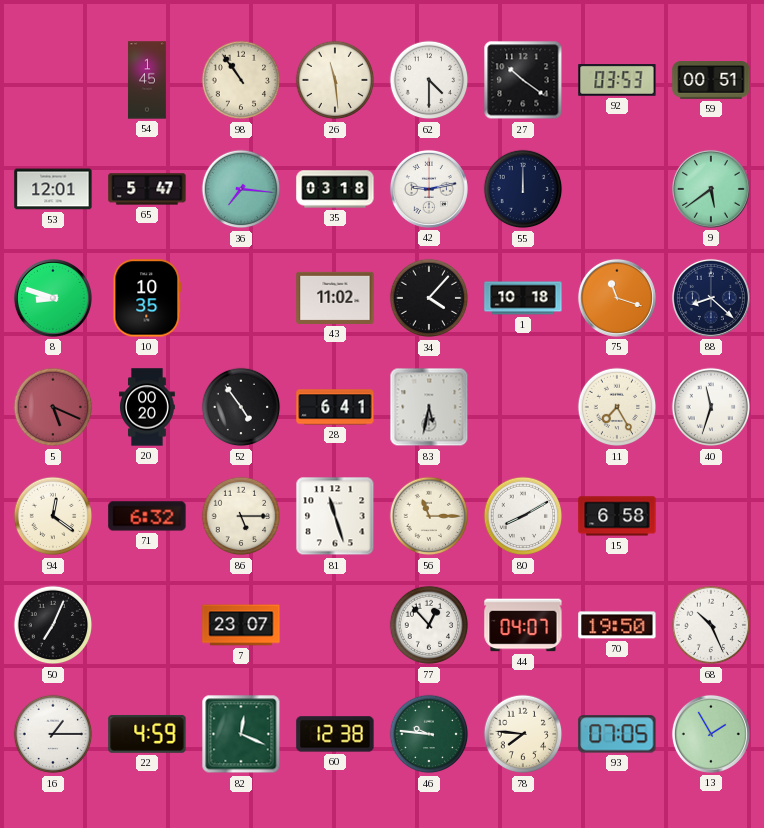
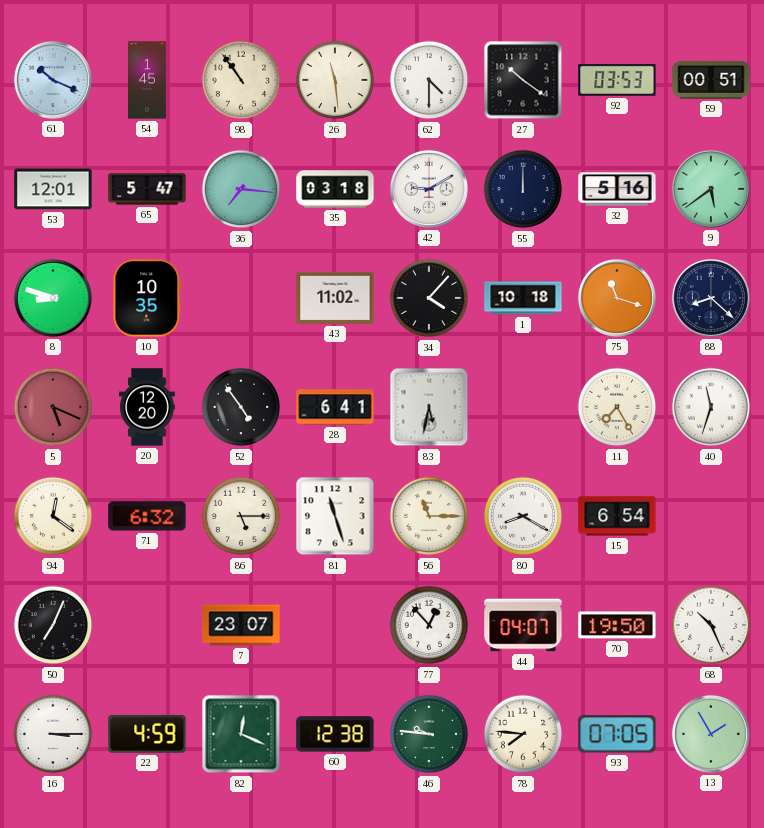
61: none -> 10:19 (53, 80)
42: 9:13 -> 9:10 (429, 189)
32: none -> 5:16 (617, 189)
20: 00:20 -> 12:20 (147, 407)
80: 8:10 -> 8:20 (523, 516)
15: 6:58 -> 6:54 (617, 516)
16: 1:15 -> 3:15 (53, 734)
